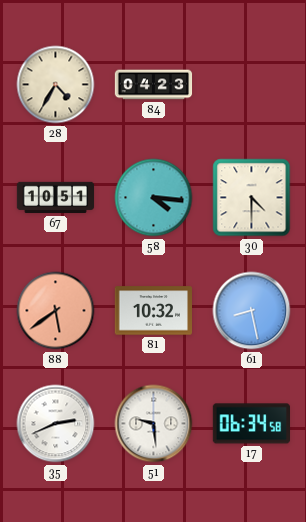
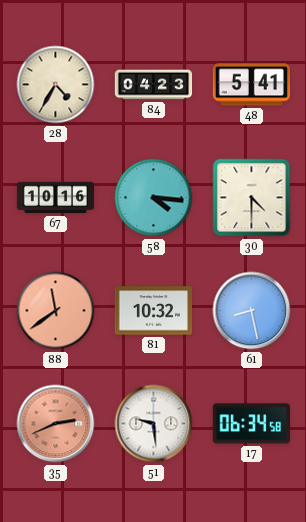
48: none -> 5:41 (251, 85)
67: 10:51 -> 10:16 (56, 198)
88: 5:39 -> 11:39 (56, 311)
35 dial: white -> salmon (56, 424)
